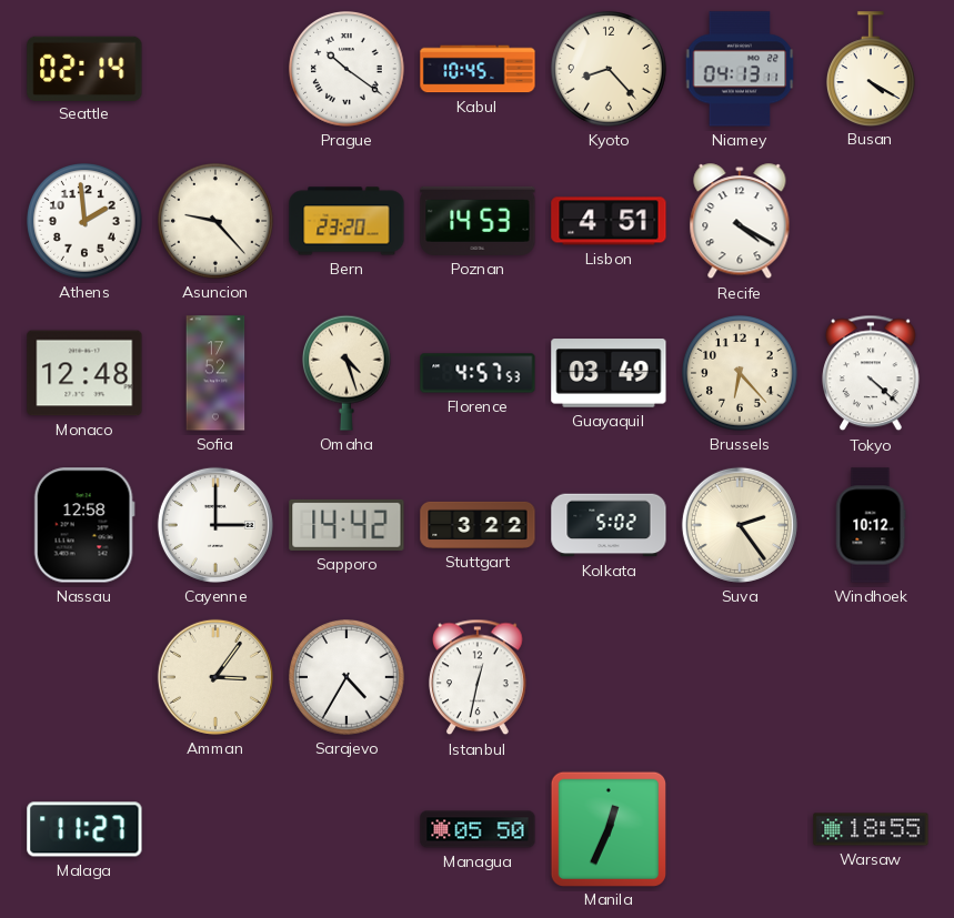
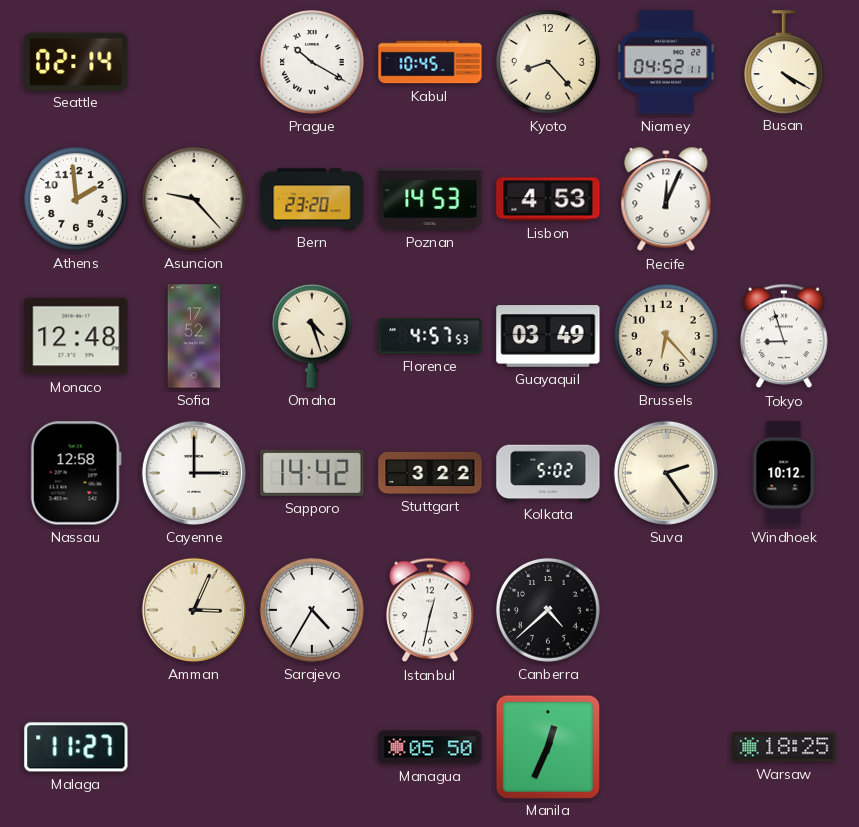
Prague: 10:21 -> 10:20 (313, 63)
Niamey: 04:13 -> 04:52 (666, 62)
Lisbon: 4:51 -> 4:53 (548, 199)
Recife: 4:20 -> 12:04 (666, 200)
Tokyo: 4:22 -> 8:57 (785, 336)
Amman: 3:06 -> 3:04 (194, 610)
Canberra: none -> 4:38 (549, 611)
Warsaw: 18:55 -> 18:25 (784, 747)
